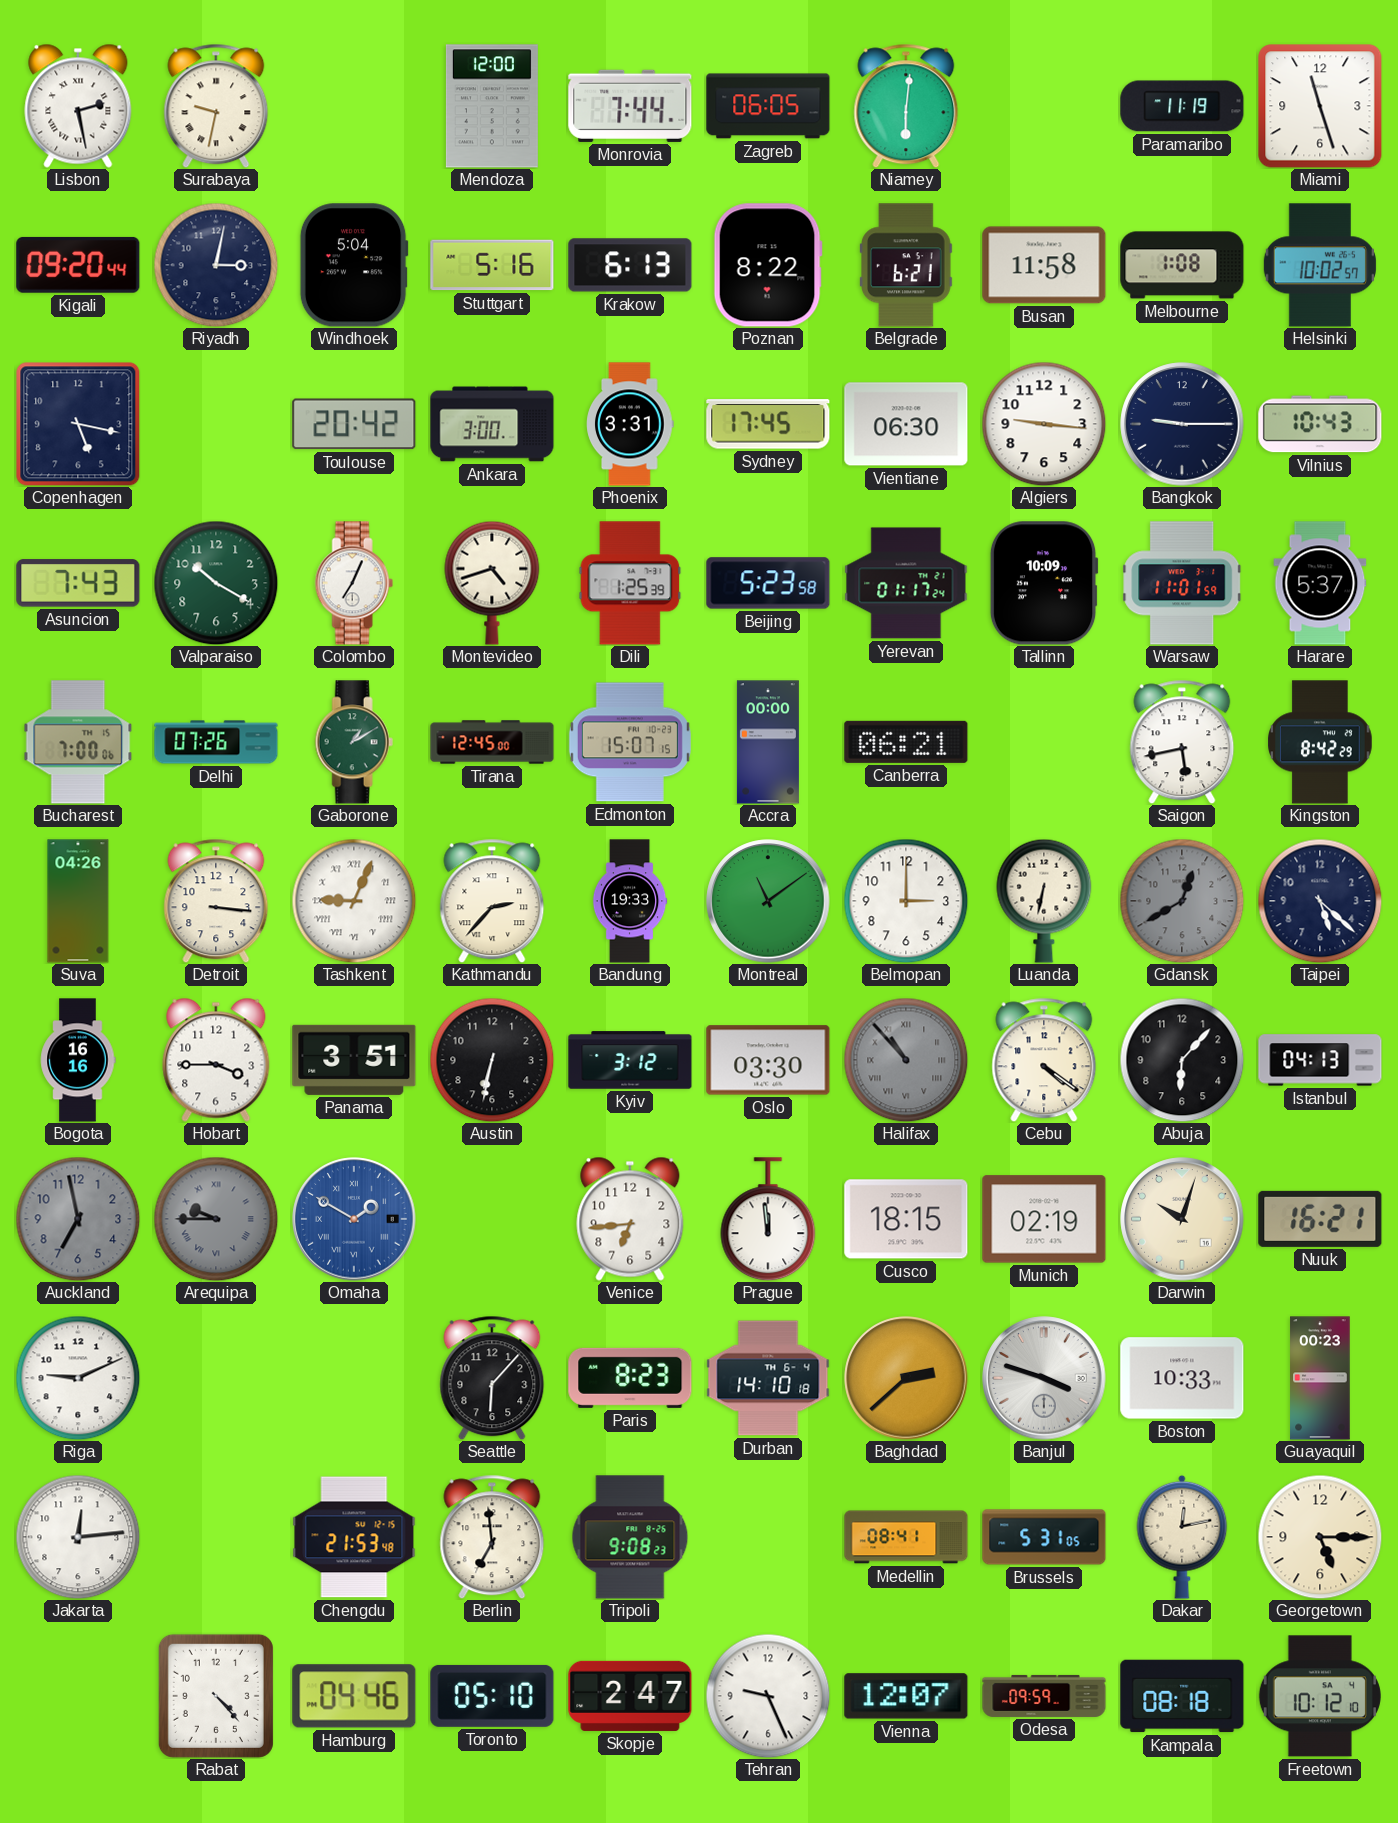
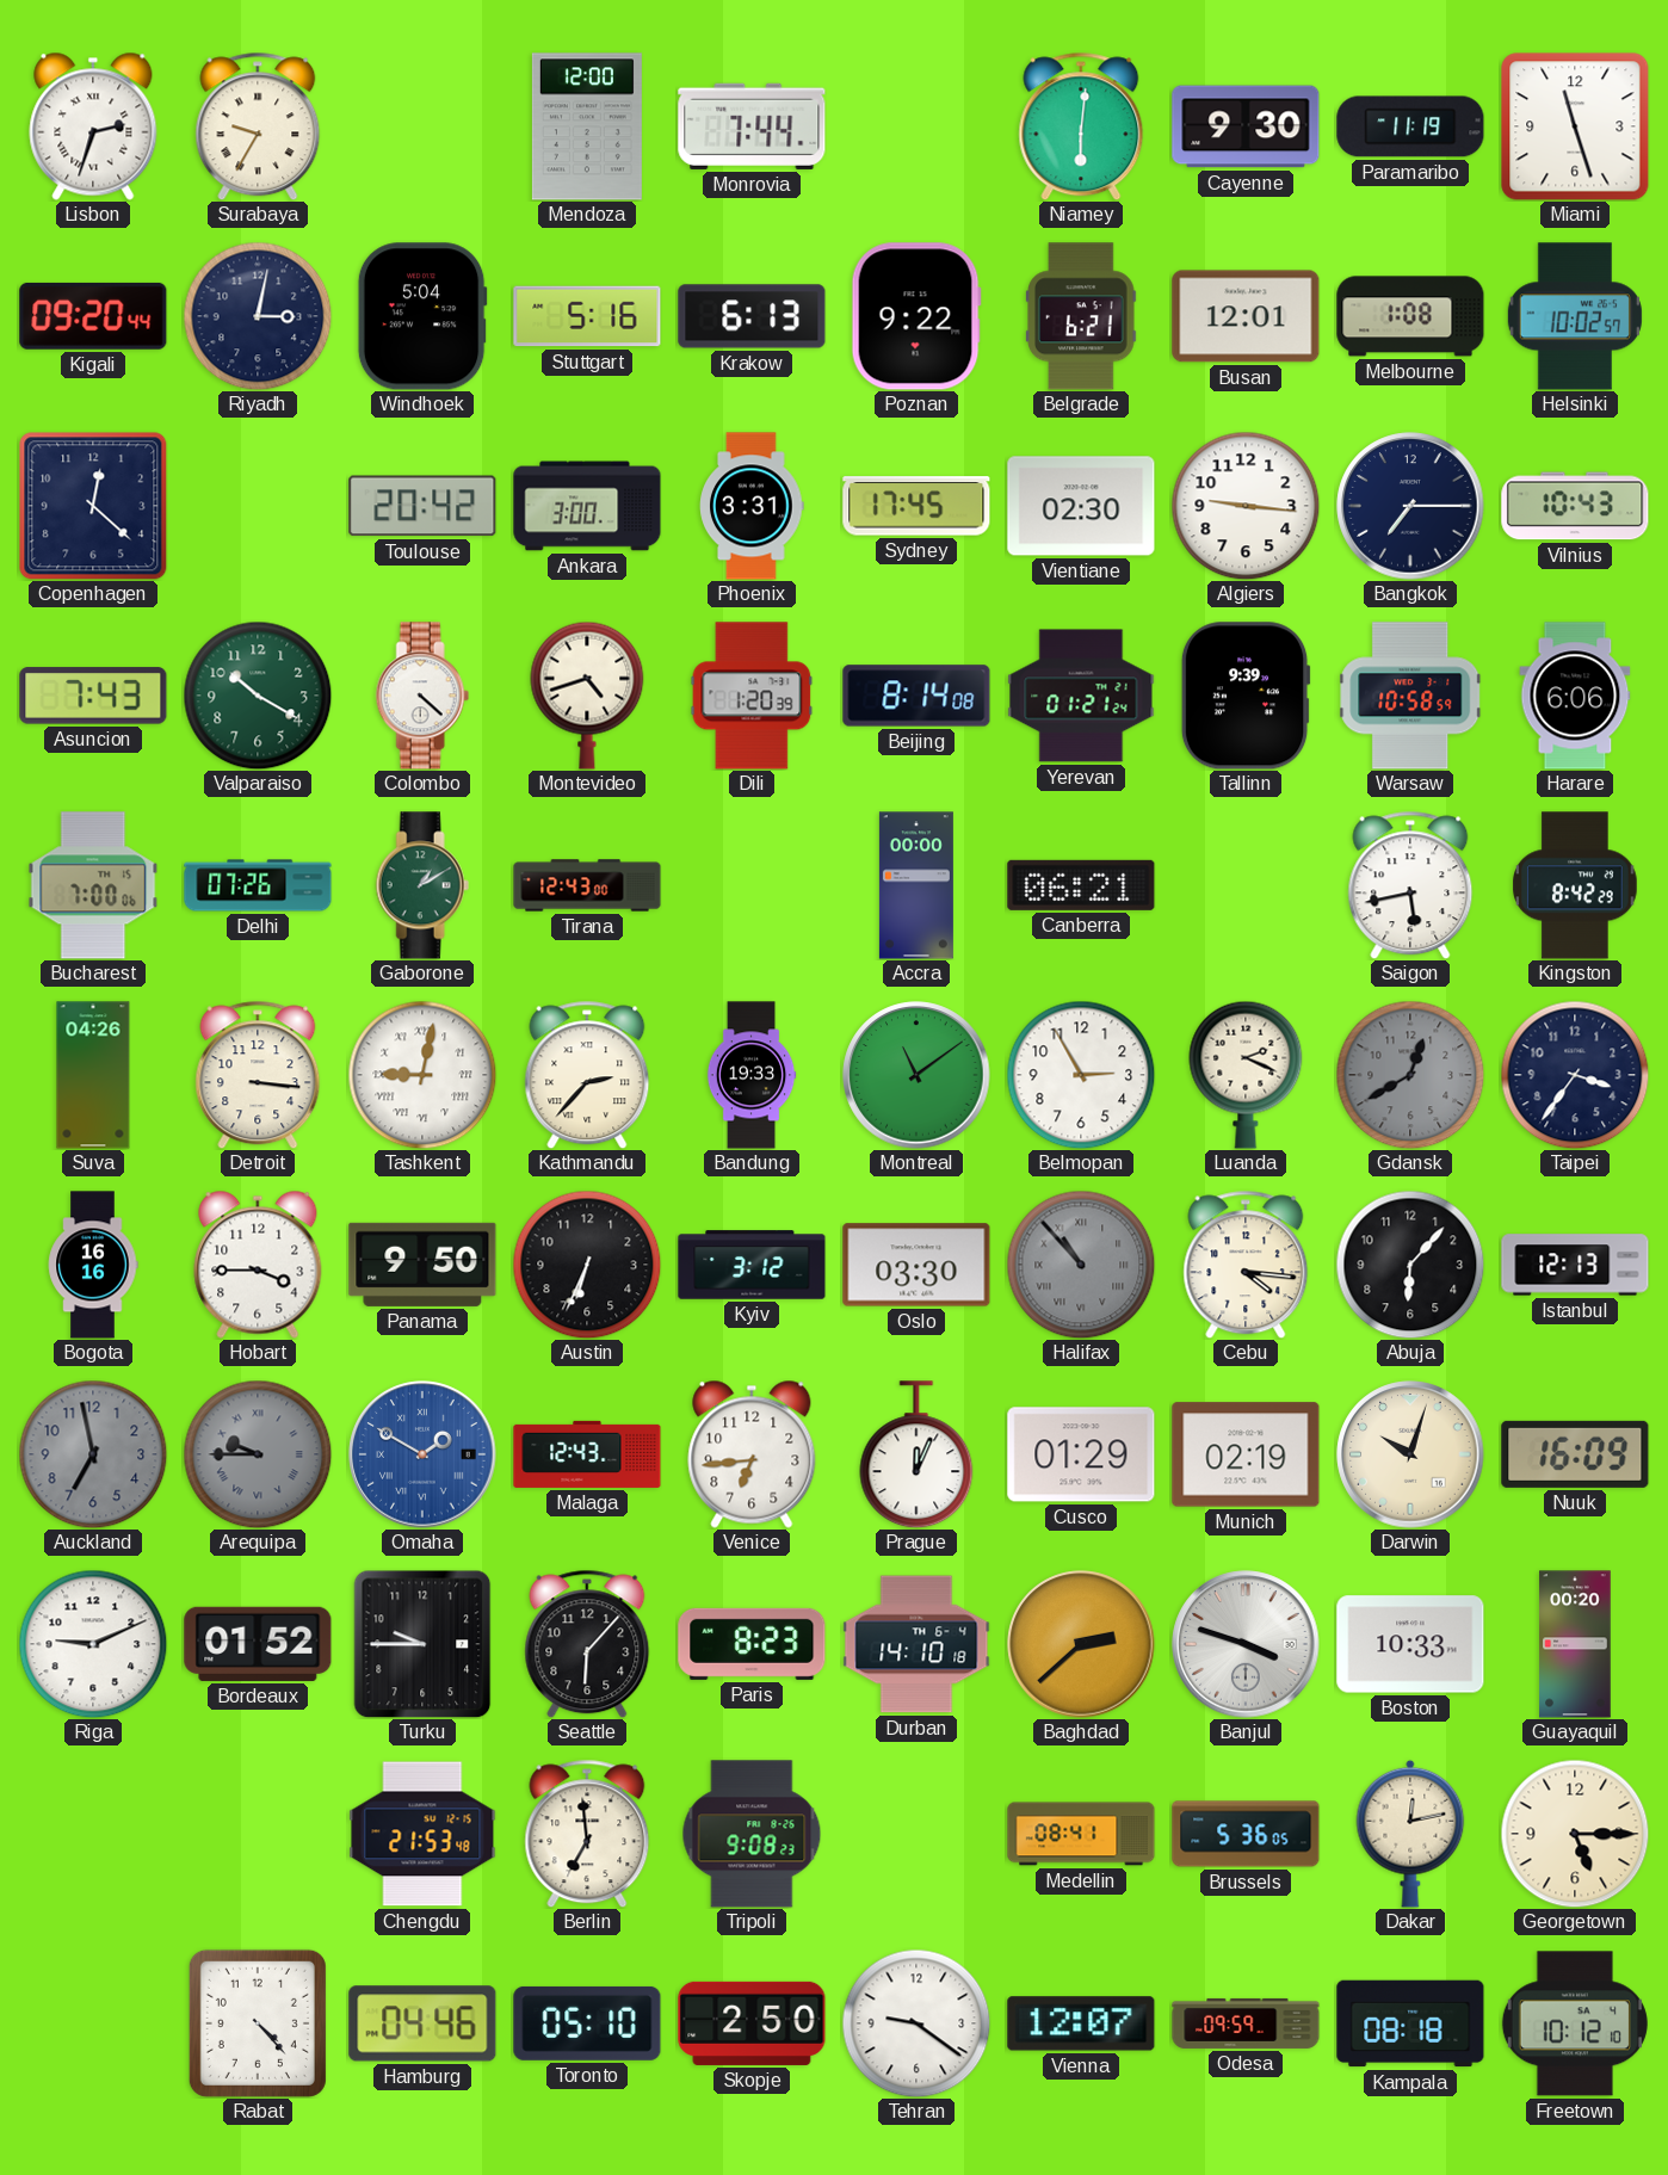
Lisbon: 2:28 -> 2:33 (93, 126)
Surabaya: 9:32 -> 9:35 (258, 126)
Zagreb: 06:05 -> none (768, 106)
Cayenne: none -> 9:30 (1246, 126)
Poznan: 8:22 -> 9:22 (916, 316)
Busan: 11:58 -> 12:01 (1246, 316)
Copenhagen: 5:17 -> 12:22 (93, 506)
Vientiane: 06:30 -> 02:30 (1081, 506)
Bangkok: 9:15 -> 7:15 (1410, 506)
Colombo: 7:04 -> 4:22 (422, 696)
Dili: 1:25 -> 1:20 (752, 696)
Beijing: 5:23 -> 8:14 (916, 696)
Yerevan: 01:17 -> 01:21 (1081, 696)
Tallinn: 10:09 -> 9:39 (1246, 696)
Warsaw: 11:01 -> 10:58 (1411, 696)
Harare: 5:37 -> 6:06 (1575, 696)
Tirana: 12:45 -> 12:43 (587, 885)
Edmonton: 15:07 -> none (630, 742)
Tashkent: 9:04 -> 9:02 (422, 1075)
Belmopan: 3:00 -> 2:55 (1081, 1075)
Luanda: 6:32 -> 2:19 (1246, 1075)
Taipei: 5:22 -> 3:36 (1575, 1075)
Panama: 3:51 -> 9:50 (422, 1265)
Austin: 6:32 -> 6:34 (587, 1265)
Cebu: 4:21 -> 4:16 (1246, 1265)
Istanbul: 04:13 -> 12:13 (1575, 1265)
Malaga: none -> 12:43 (587, 1454)
Prague: 11:59 -> 12:04 (916, 1454)
Cusco: 18:15 -> 01:29 (1081, 1454)
Nuuk: 16:21 -> 16:09 (1575, 1454)
Bordeaux: none -> 01:52 (258, 1644)
Turku: none -> 9:45 (422, 1644)
Guayaquil: 00:23 -> 00:20 (1575, 1644)
Jakarta: 12:14 -> none (78, 1537)
Brussels: 5:31 -> 5:36 (1246, 1834)
Skopje: 2:47 -> 2:50 (752, 2023)
Tehran: 9:26 -> 9:21 (916, 2023)
